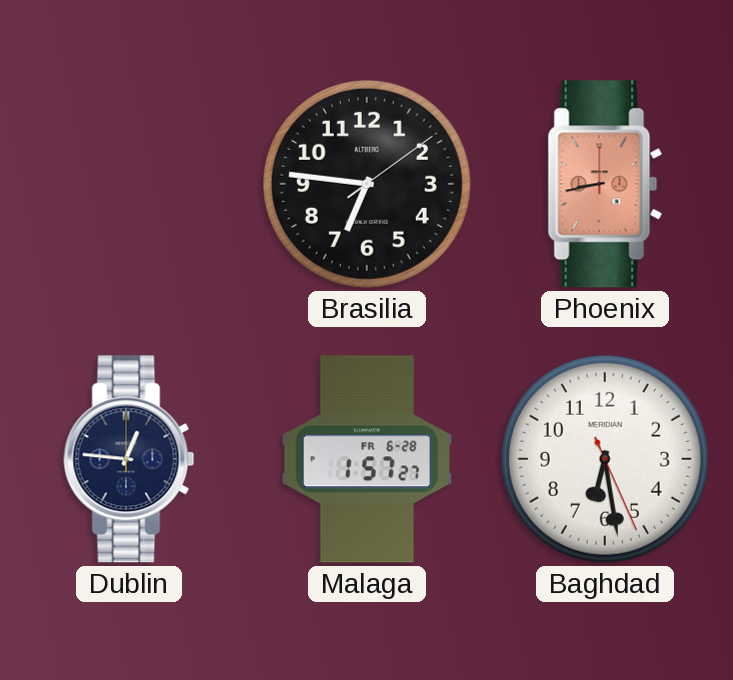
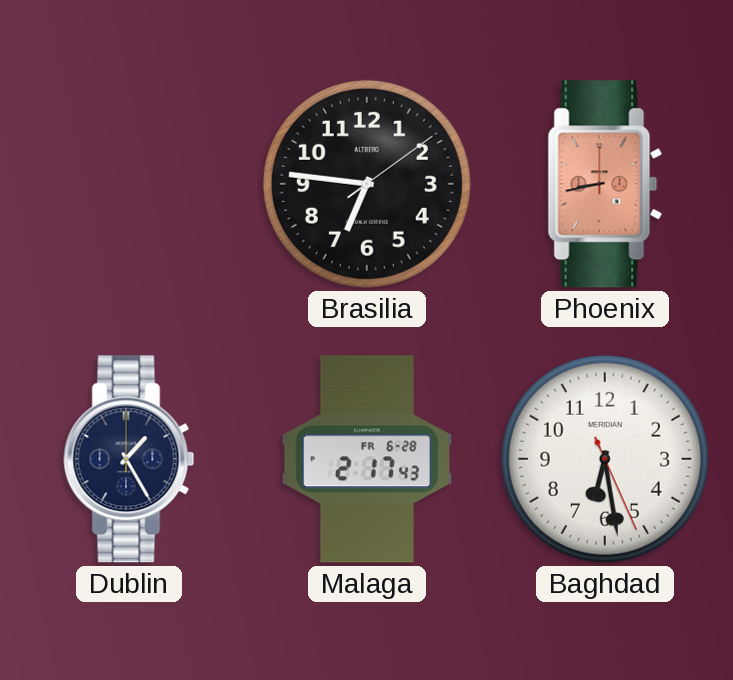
Dublin: 12:46 -> 1:25 (129, 459)
Malaga: 1:57 -> 2:17 (367, 459)
